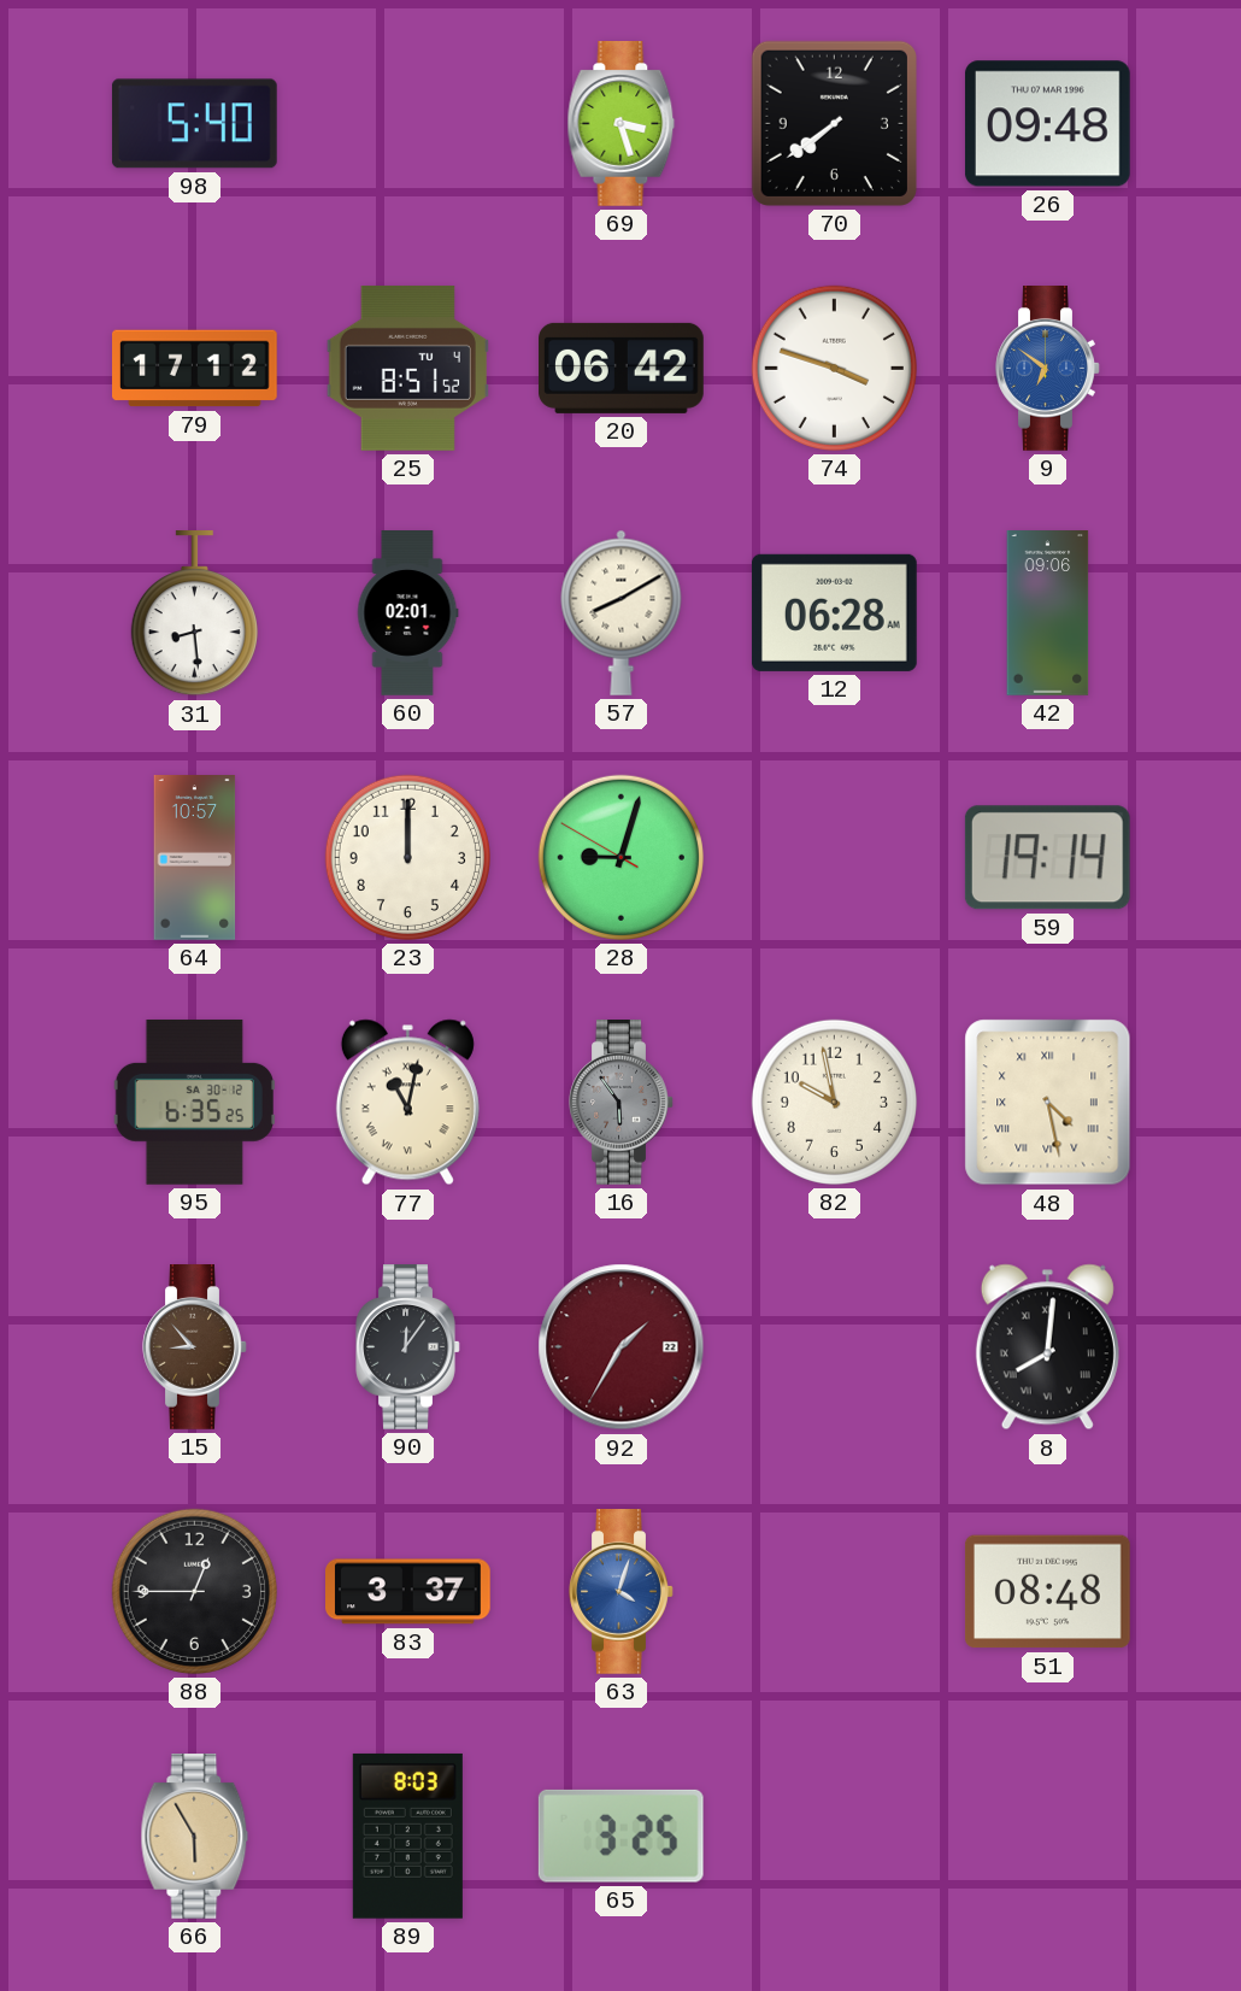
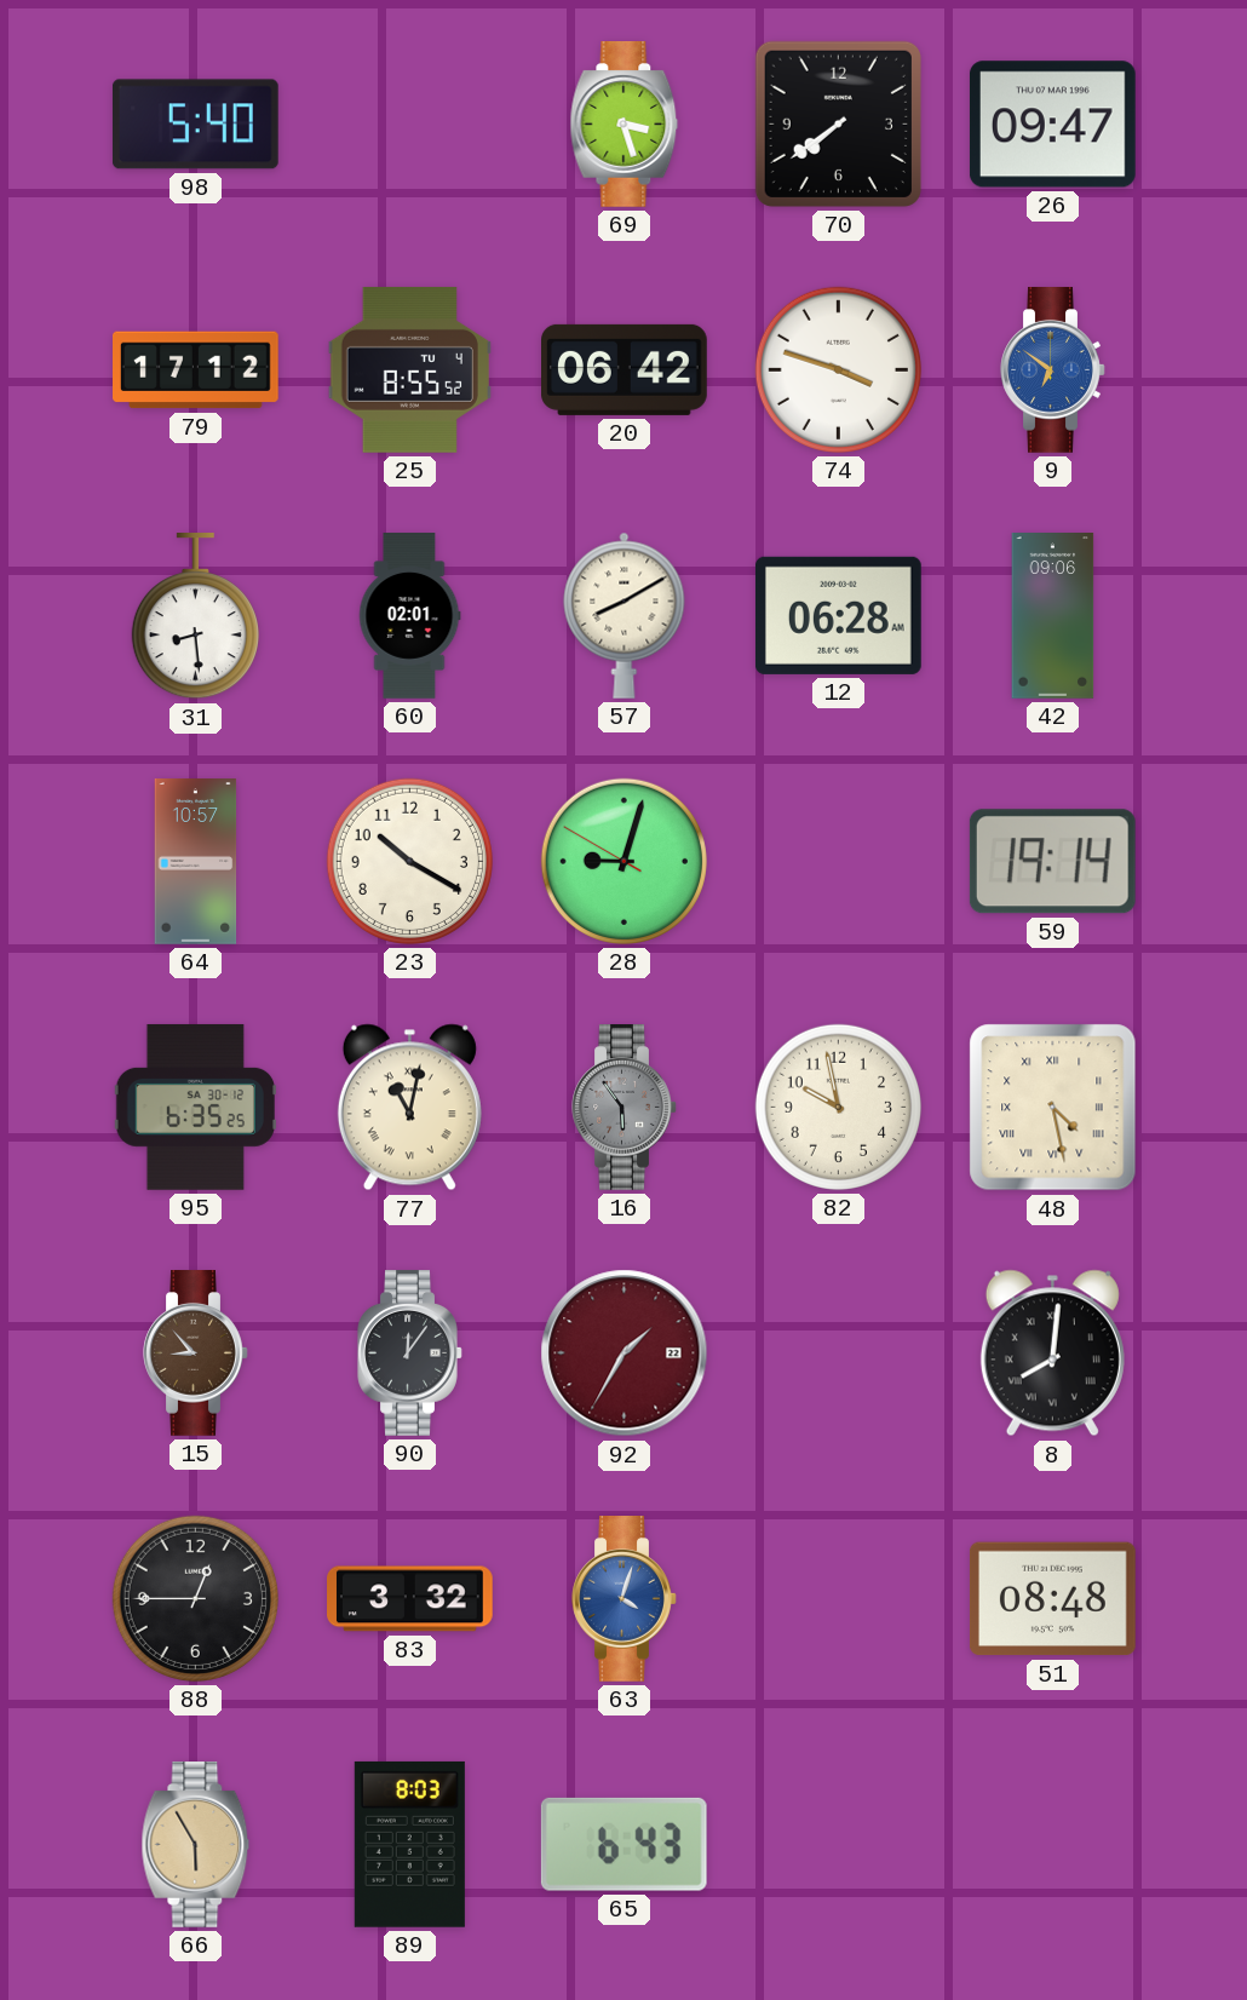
26: 09:48 -> 09:47 (1052, 125)
25: 8:51 -> 8:55 (409, 369)
23: 12:00 -> 10:20 (409, 861)
83: 3:37 -> 3:32 (410, 1599)
65: 3:25 -> 6:43 (623, 1844)
